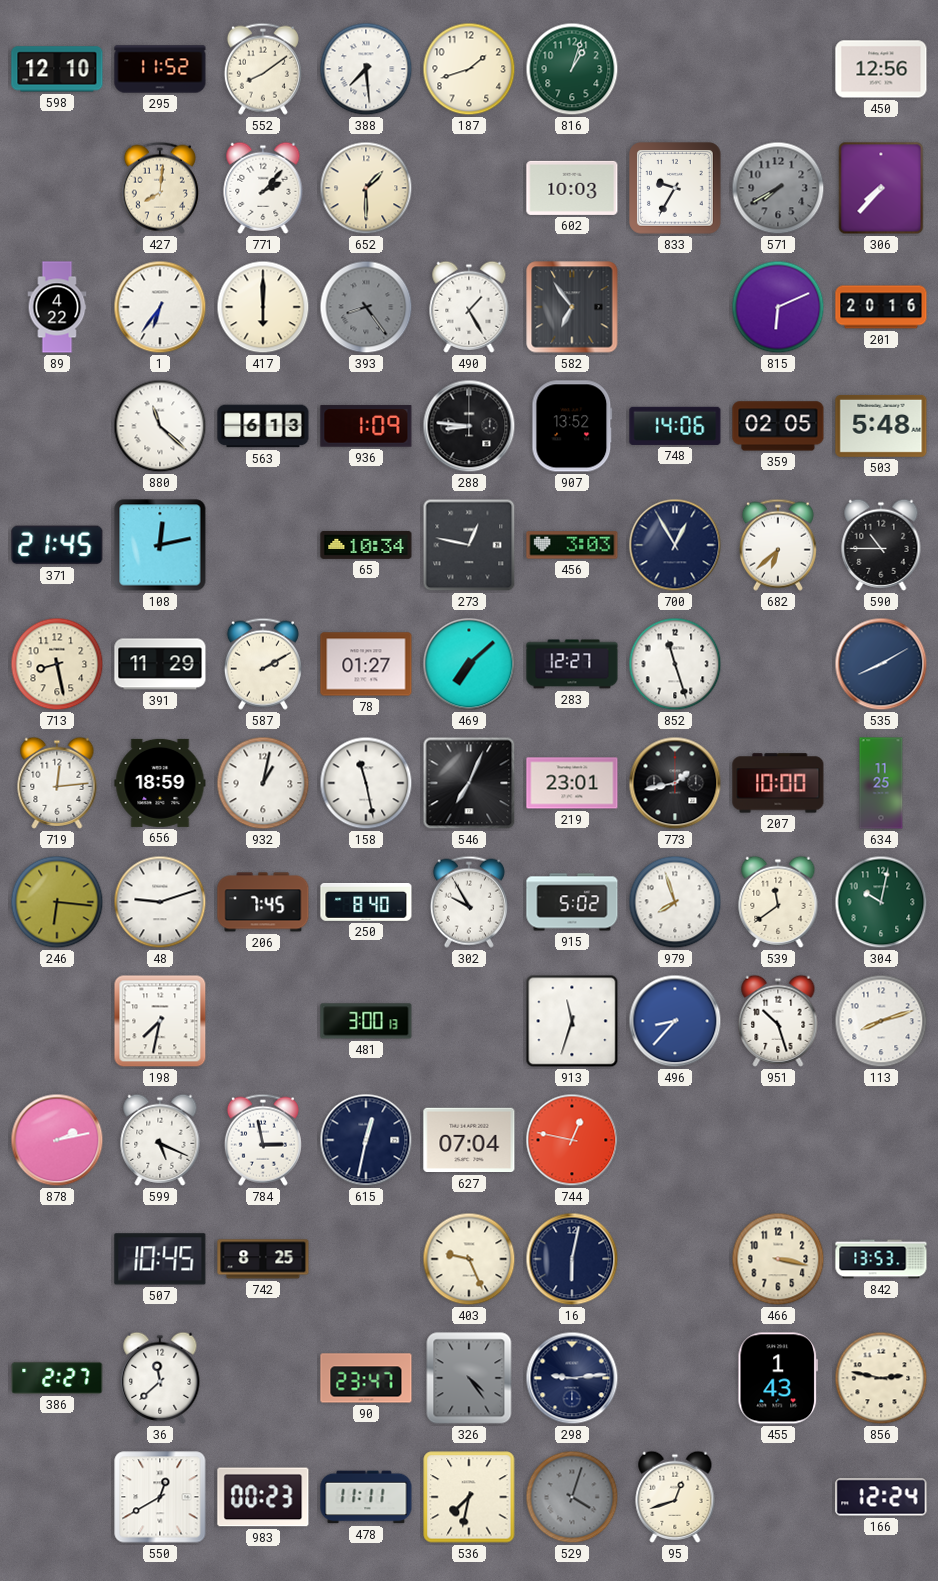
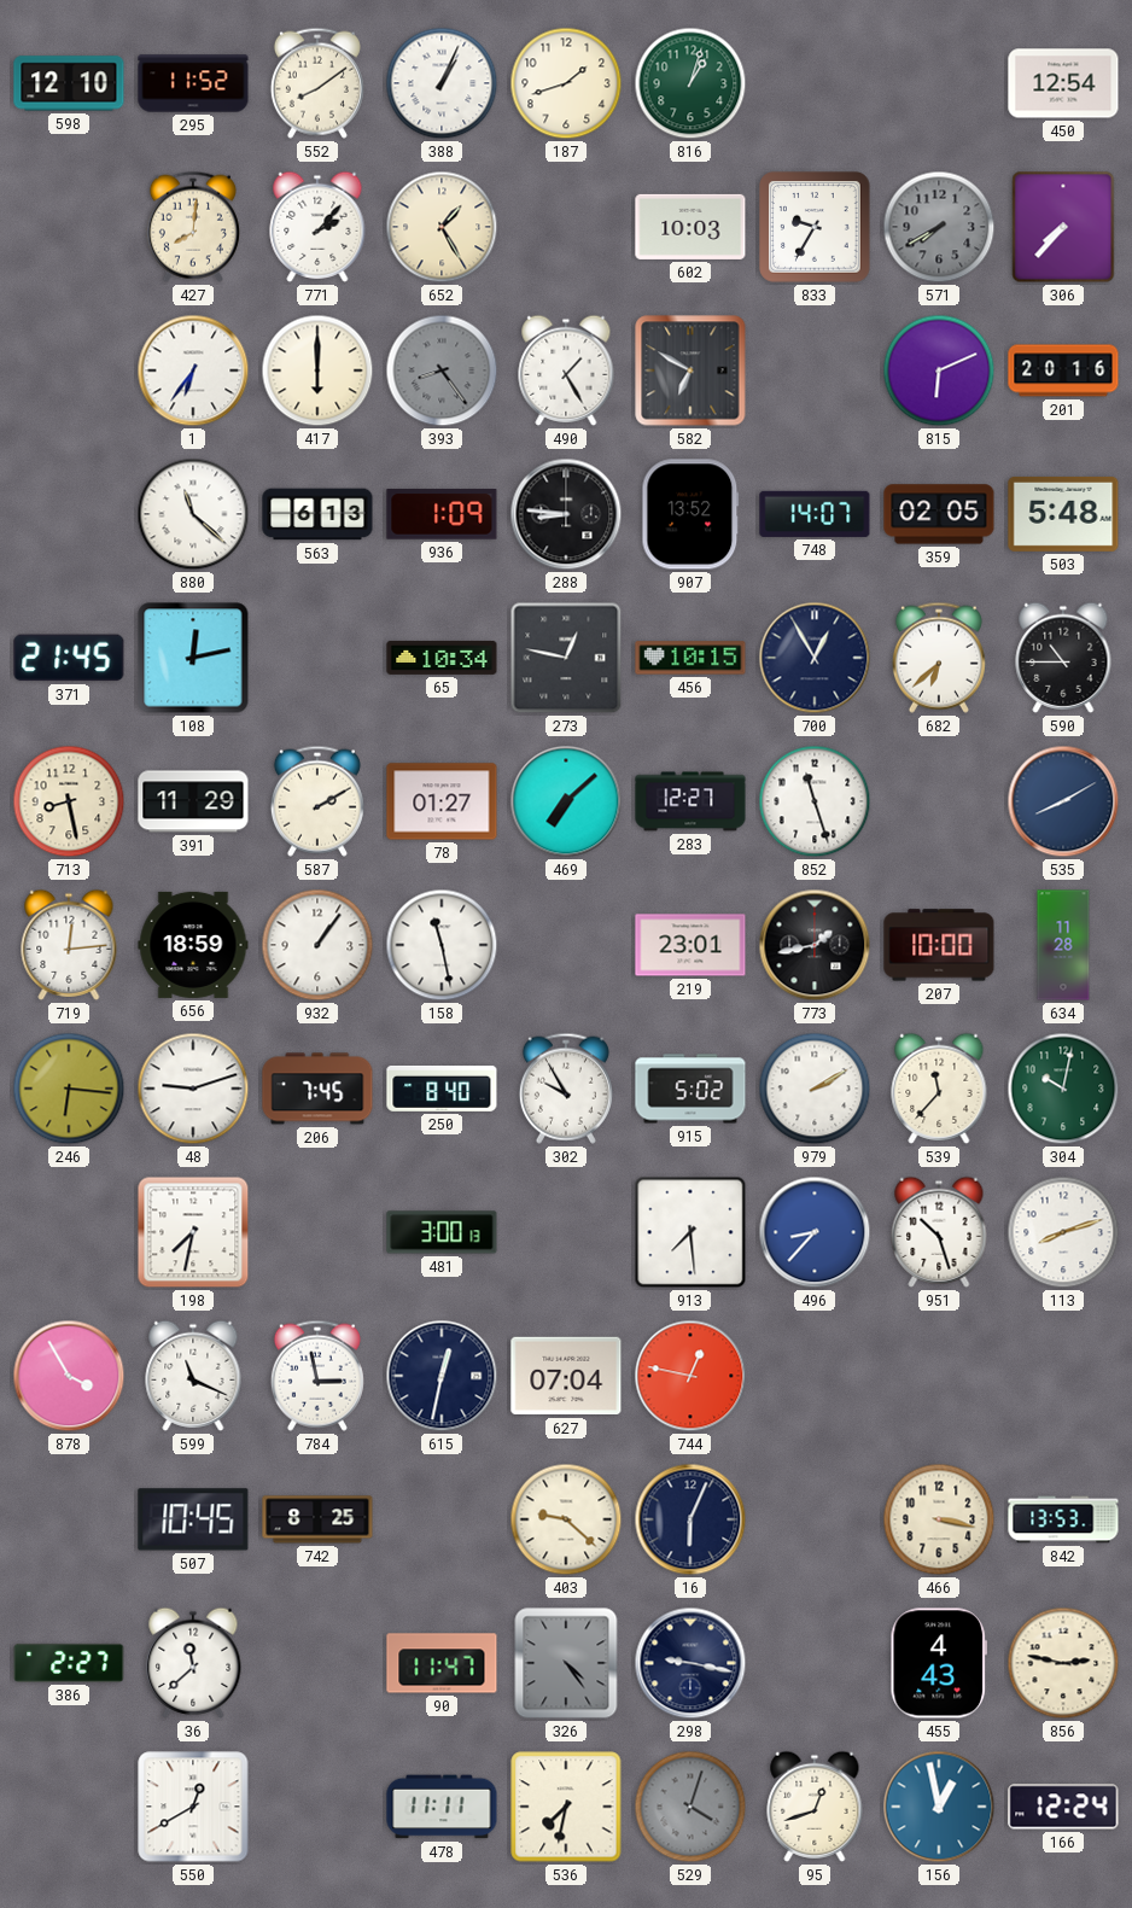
388: 7:29 -> 1:04 (442, 83)
450: 12:56 -> 12:54 (1063, 83)
652: 1:30 -> 1:25 (442, 227)
89: 4:22 -> none (57, 307)
582: 6:54 -> 6:50 (690, 370)
748: 14:06 -> 14:07 (815, 514)
456: 3:03 -> 10:15 (690, 658)
932: 1:02 -> 1:06 (317, 945)
546: 7:04 -> none (469, 783)
634: 11:25 -> 11:28 (1063, 945)
979: 7:57 -> 2:10 (815, 1089)
539: 11:39 -> 11:37 (939, 1089)
913: 11:33 -> 7:29 (690, 1232)
878: 2:13 -> 3:55 (69, 1376)
599: 5:19 -> 11:19 (193, 1376)
403: 9:26 -> 9:22 (566, 1519)
16: 6:02 -> 6:04 (690, 1519)
90: 23:47 -> 11:47 (442, 1663)
298: 9:14 -> 9:17 (690, 1663)
455: 1:43 -> 4:43 (939, 1663)
983: 00:23 -> none (263, 1497)
156: none -> 12:58 (939, 1807)
